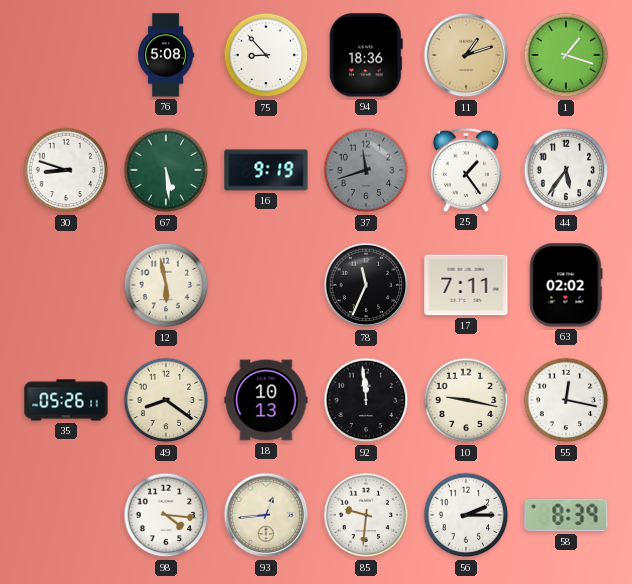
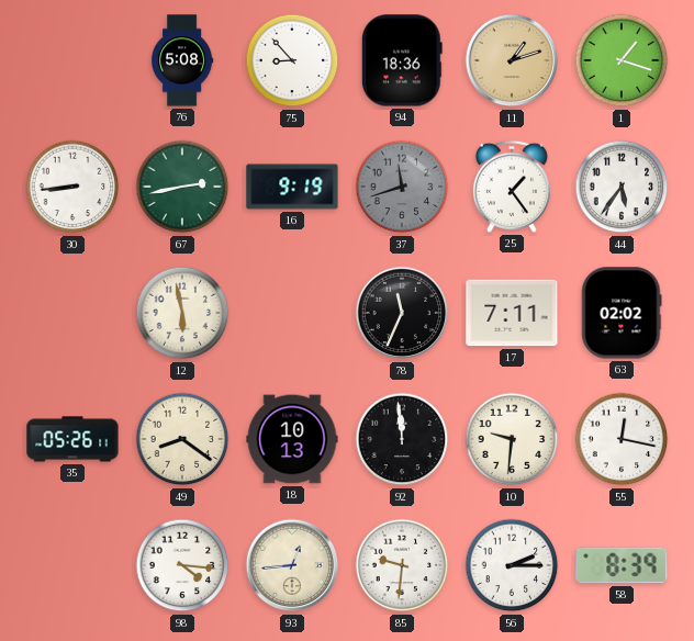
30: 8:48 -> 8:44 (72, 187)
67: 5:29 -> 2:43 (182, 187)
10: 9:17 -> 9:31 (512, 439)
